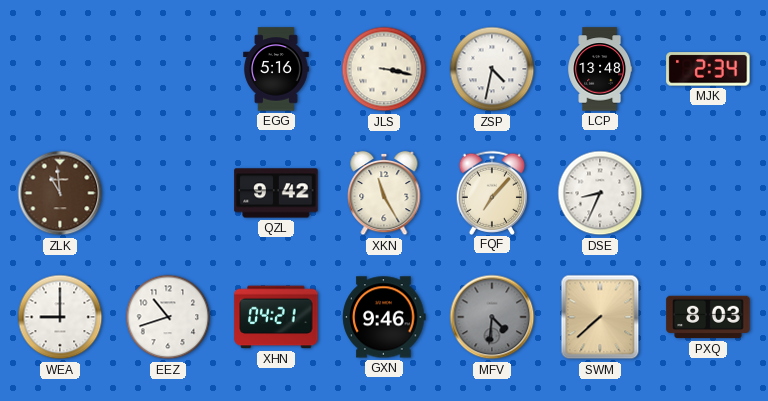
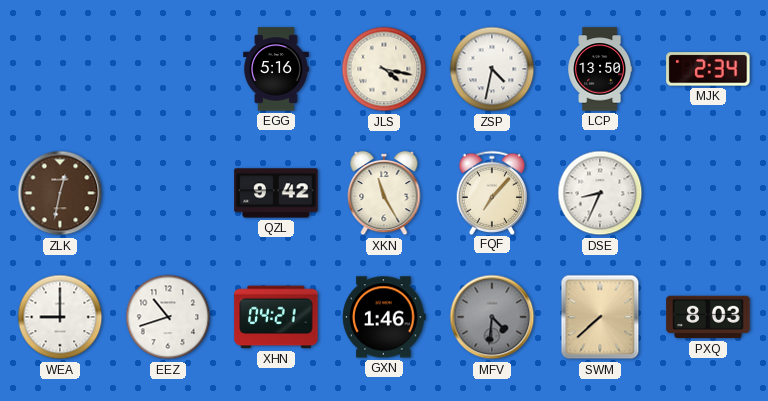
JLS: 3:17 -> 4:17 (384, 69)
LCP: 13:48 -> 13:50 (600, 69)
ZLK: 10:59 -> 12:32 (60, 193)
GXN: 9:46 -> 1:46 (384, 317)
